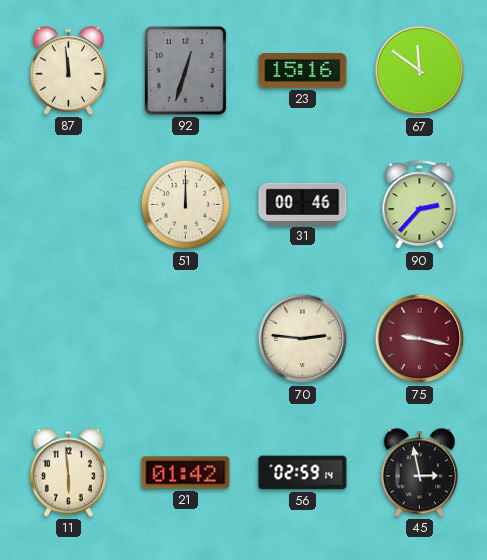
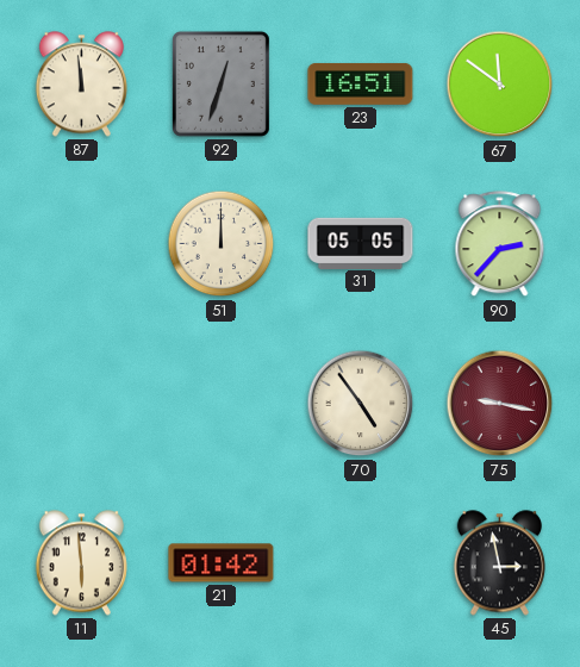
23: 15:16 -> 16:51 (361, 83)
31: 00:46 -> 05:05 (361, 243)
70: 2:46 -> 4:54 (361, 404)
56: 02:59 -> none (303, 473)
